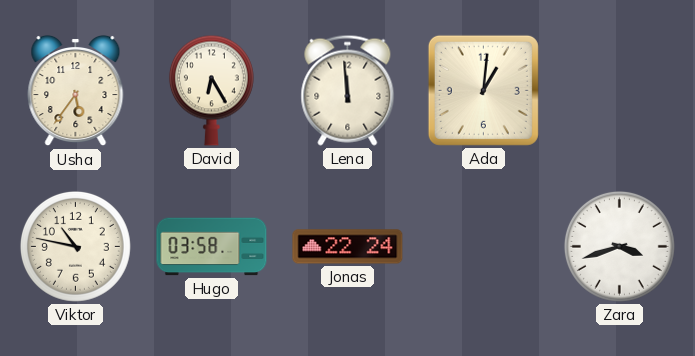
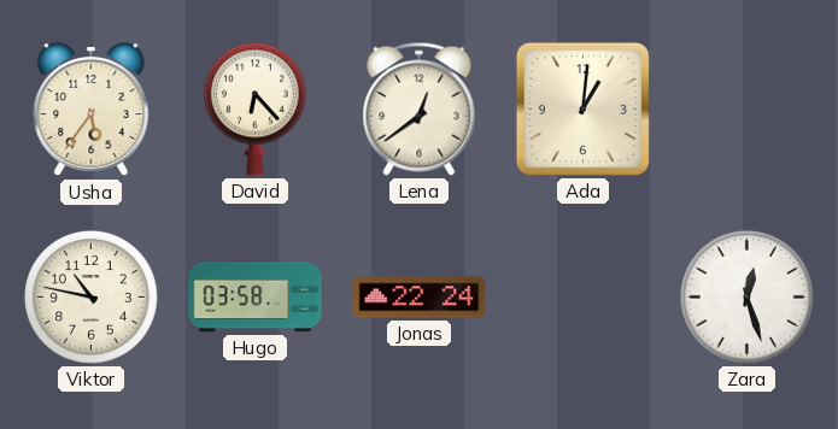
David: 6:25 -> 6:23 (254, 108)
Lena: 11:59 -> 12:39 (420, 108)
Zara: 3:42 -> 12:27 (746, 296)
